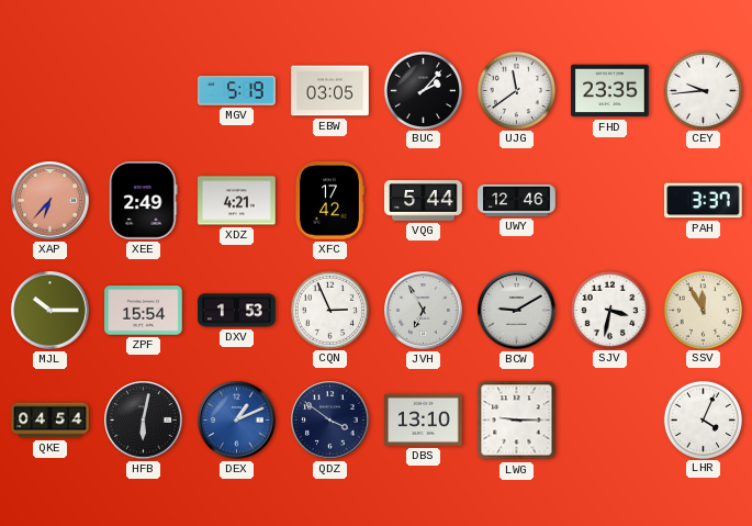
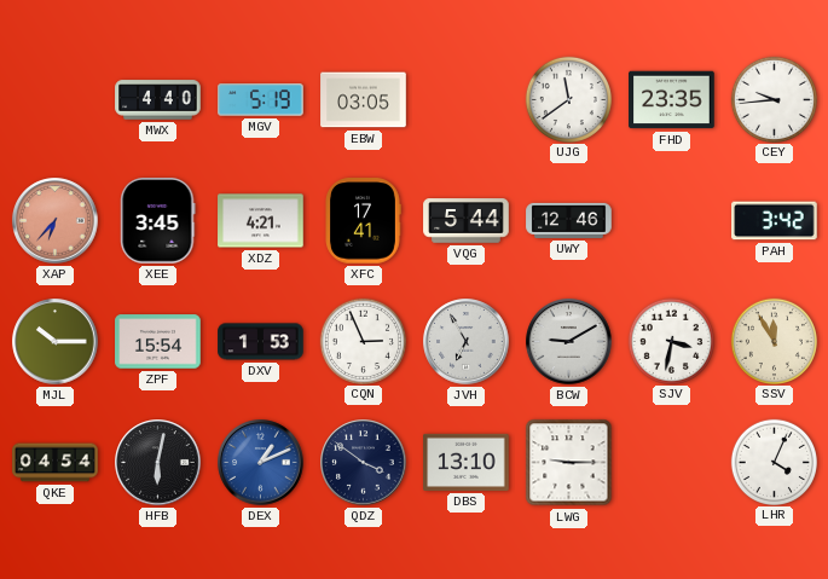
MWX: none -> 4:40 (158, 100)
BUC: 2:07 -> none (423, 90)
XEE: 2:49 -> 3:45 (158, 221)
XFC: 17:42 -> 17:41 (364, 221)
PAH: 3:37 -> 3:42 (775, 221)
